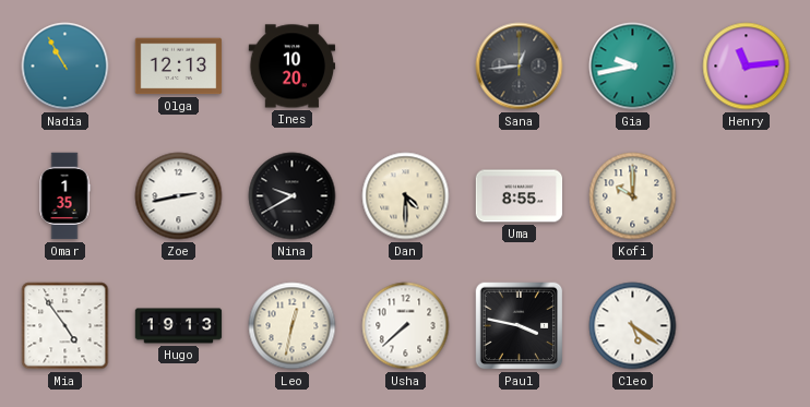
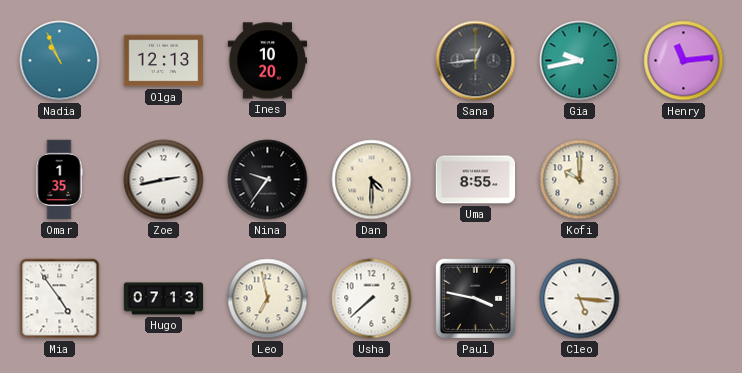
Nadia: 10:55 -> 10:56 (60, 61)
Nina: 9:40 -> 9:36 (268, 180)
Hugo: 19:13 -> 07:13 (164, 299)
Leo: 12:32 -> 6:58 (268, 299)
Cleo: 5:21 -> 5:16 (580, 299)
